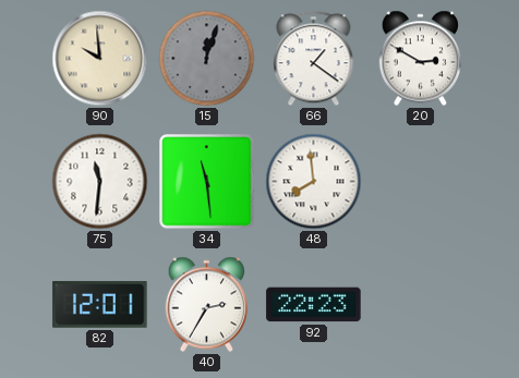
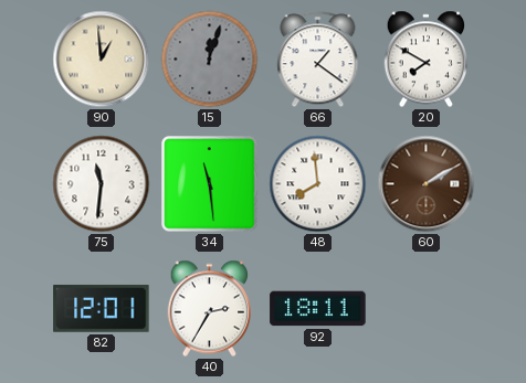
90: 9:59 -> 12:59 (102, 60)
20: 2:50 -> 7:50 (427, 60)
60: none -> 2:10 (427, 184)
92: 22:23 -> 18:11 (318, 309)
